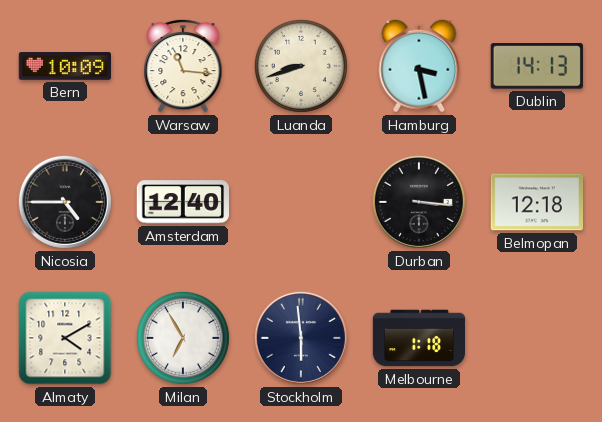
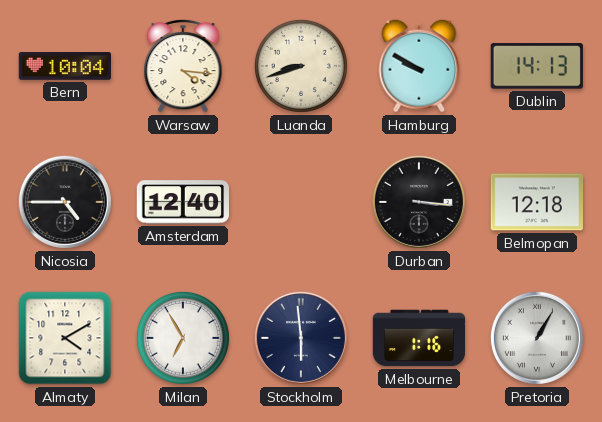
Bern: 10:09 -> 10:04 (65, 66)
Warsaw: 11:16 -> 4:16 (183, 66)
Hamburg: 3:28 -> 9:50 (419, 66)
Melbourne: 1:18 -> 1:16 (419, 338)
Pretoria: none -> 1:05 (537, 338)
